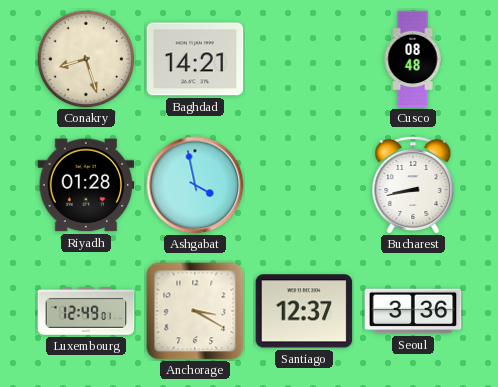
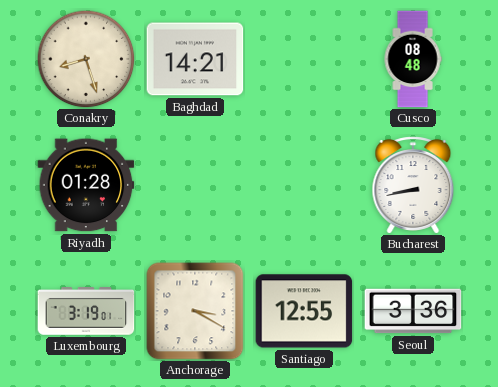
Ashgabat: 3:58 -> none (195, 185)
Luxembourg: 12:49 -> 3:19 (86, 311)
Santiago: 12:37 -> 12:55 (304, 311)
